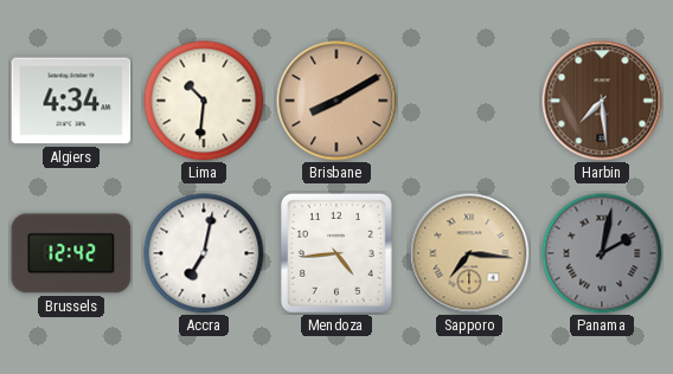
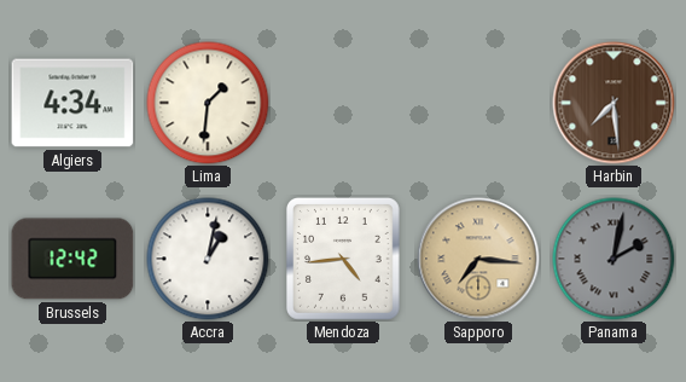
Lima: 10:31 -> 1:31 (208, 103)
Brisbane: 8:10 -> none (336, 101)
Accra: 7:02 -> 1:02 (208, 259)
